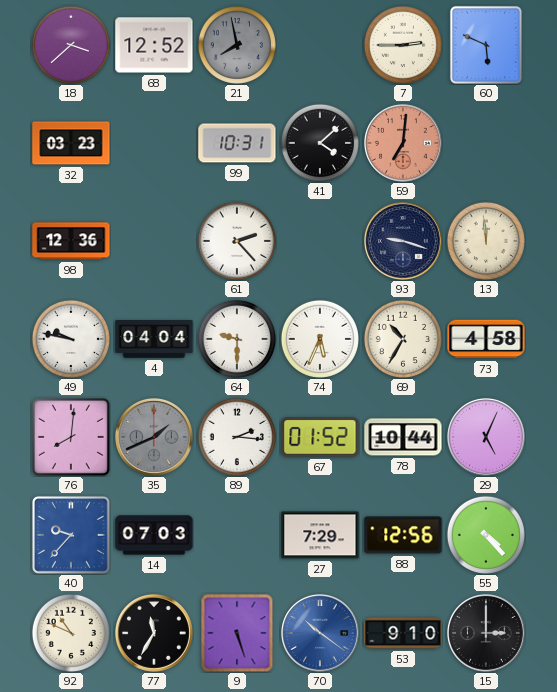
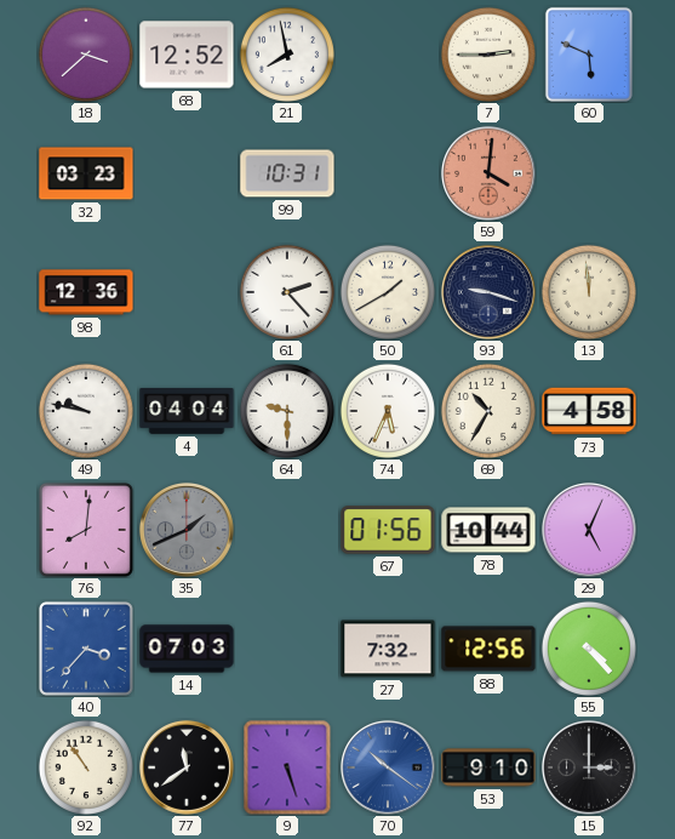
21 dial: grey -> white (287, 55)
41: 4:08 -> none (320, 143)
59: 7:01 -> 4:01 (488, 173)
50: none -> 1:40 (388, 292)
89: 2:16 -> none (237, 437)
67: 01:52 -> 01:56 (388, 530)
40: 9:37 -> 3:37 (86, 649)
27: 7:29 -> 7:32 (388, 649)
92: 10:49 -> 10:54 (86, 767)
77: 11:35 -> 11:39 (187, 767)
